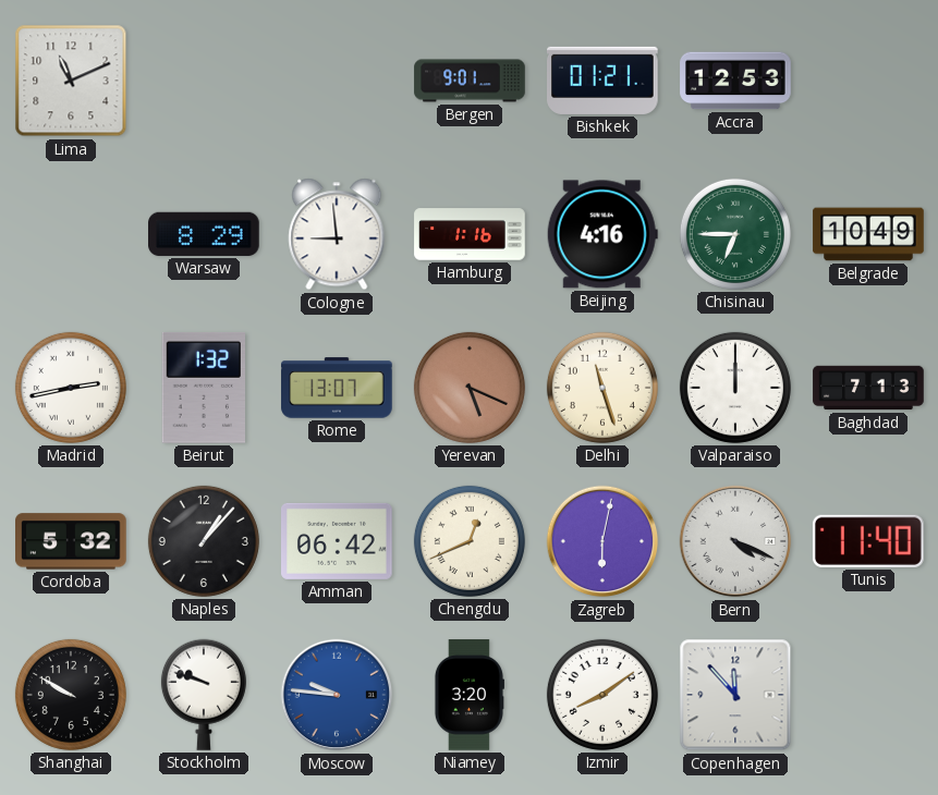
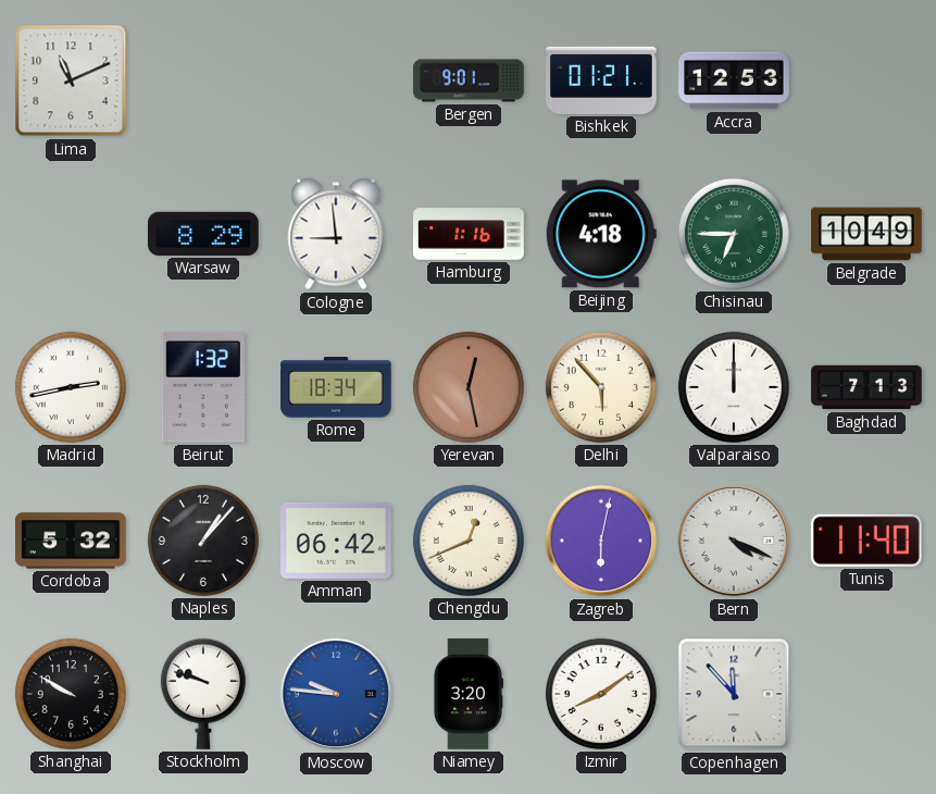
Beijing: 4:16 -> 4:18 (601, 234)
Rome: 13:07 -> 18:34 (336, 387)
Yerevan: 5:19 -> 12:28 (469, 387)
Delhi: 11:27 -> 5:53 (601, 387)
